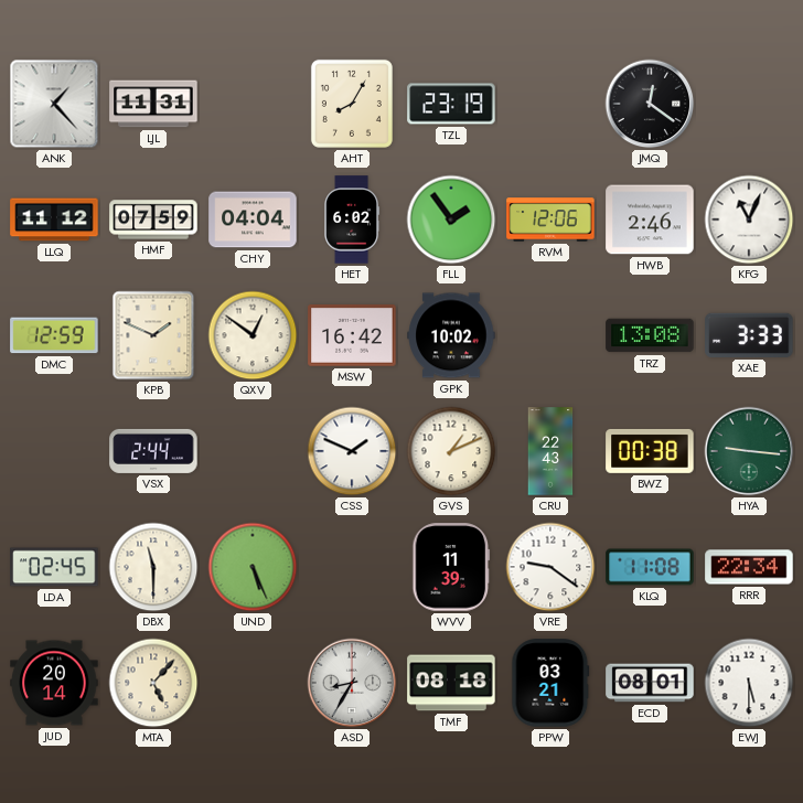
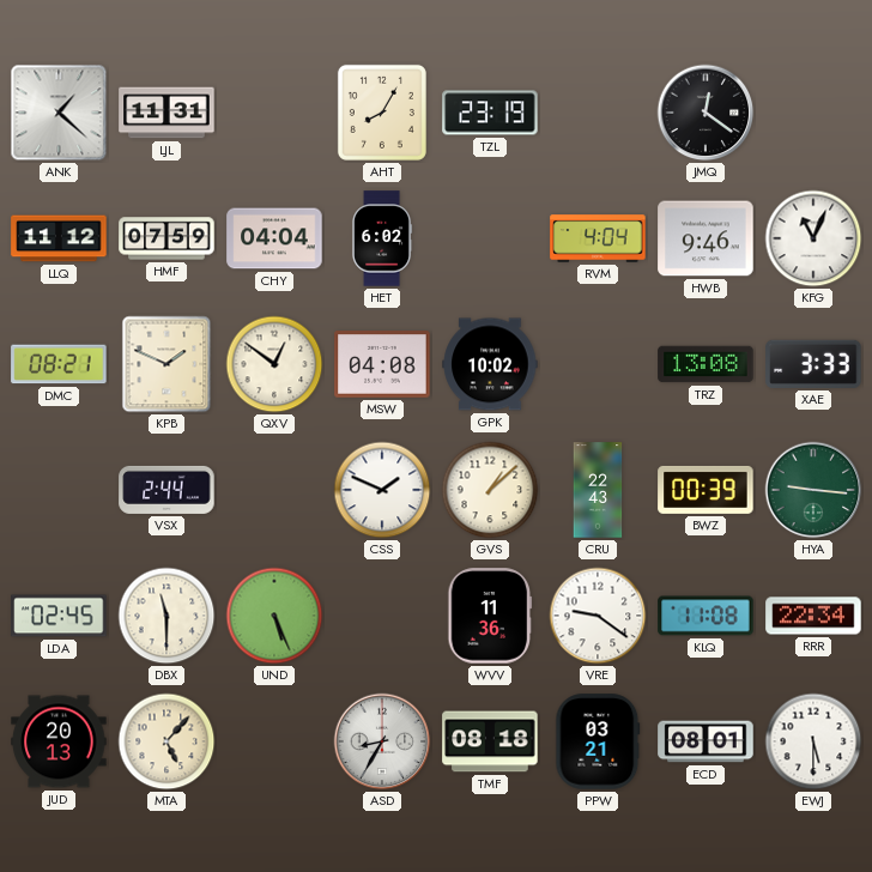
ANK: 1:23 -> 1:22 (59, 113)
FLL: 1:54 -> none (451, 220)
RVM: 12:06 -> 4:04 (598, 238)
HWB: 2:46 -> 9:46 (706, 238)
DMC: 12:59 -> 08:21 (59, 364)
MSW: 16:42 -> 04:08 (382, 364)
GVS: 1:11 -> 1:08 (490, 490)
BWZ: 00:38 -> 00:39 (706, 490)
WVV: 11:39 -> 11:36 (490, 616)
JUD: 20:14 -> 20:13 (59, 741)
